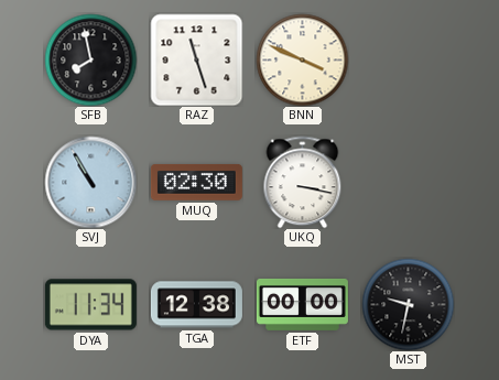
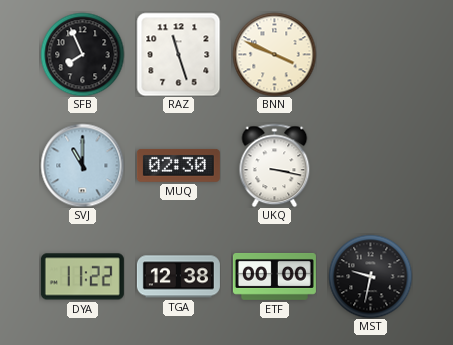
SFB: 7:58 -> 7:56 (82, 54)
SVJ: 10:55 -> 11:00 (82, 165)
DYA: 11:34 -> 11:22 (82, 277)
